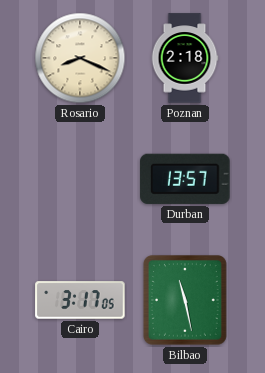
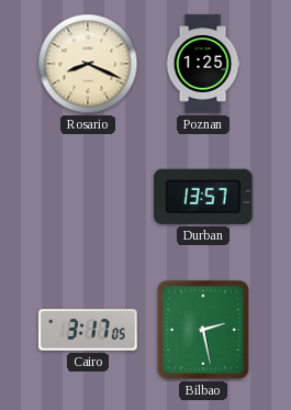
Poznan: 2:18 -> 1:25 (203, 64)
Bilbao: 11:28 -> 2:28 (203, 331)
